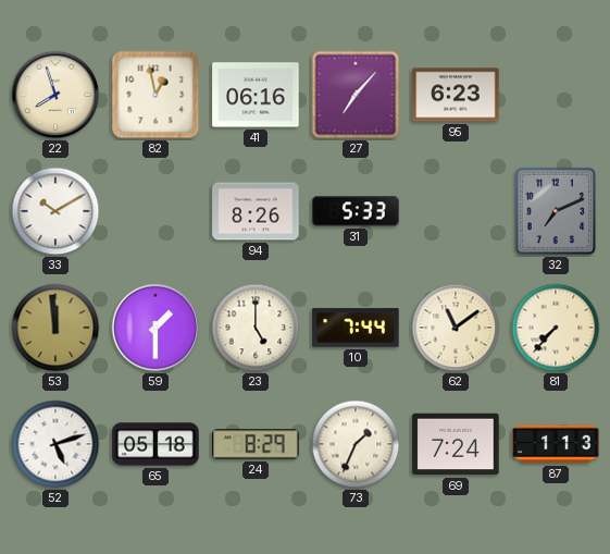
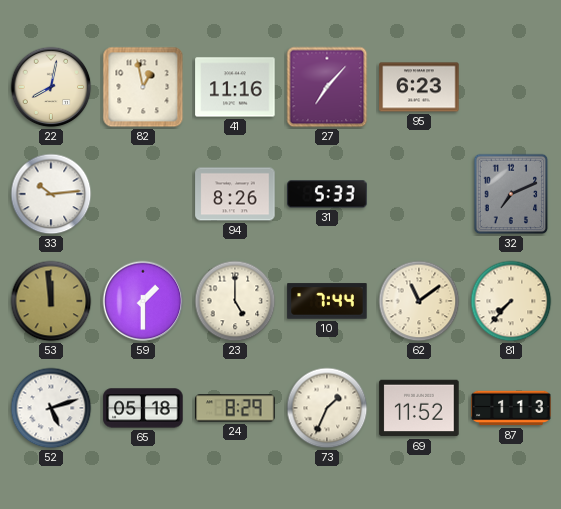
22: 7:57 -> 8:02 (51, 87)
41: 06:16 -> 11:16 (235, 87)
33: 10:10 -> 10:14 (51, 194)
69: 7:24 -> 11:52 (419, 408)
